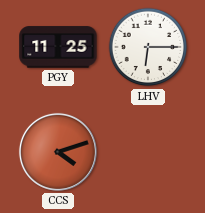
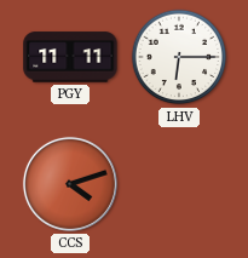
PGY: 11:25 -> 11:11 (70, 57)
